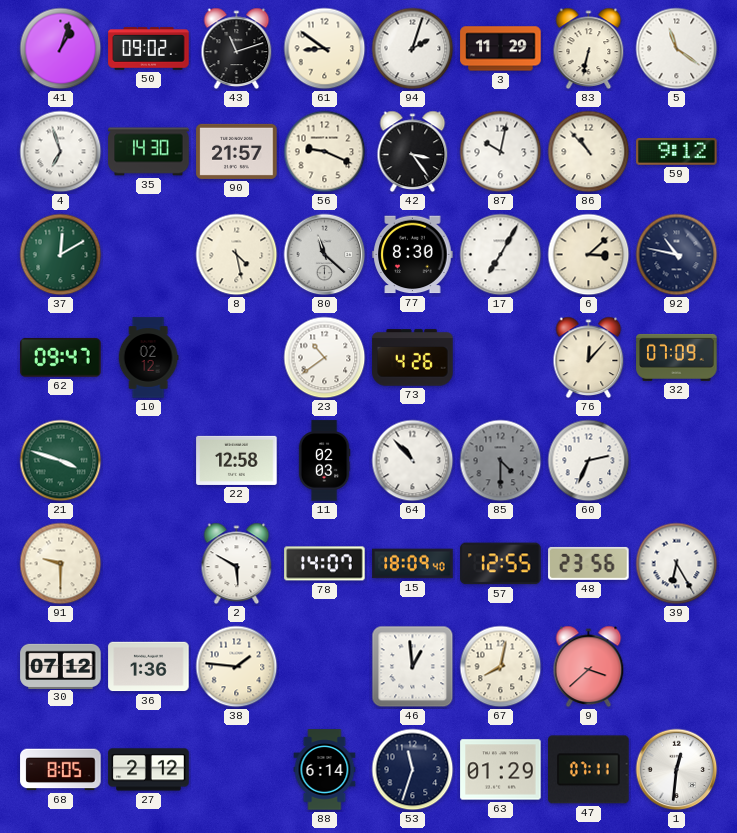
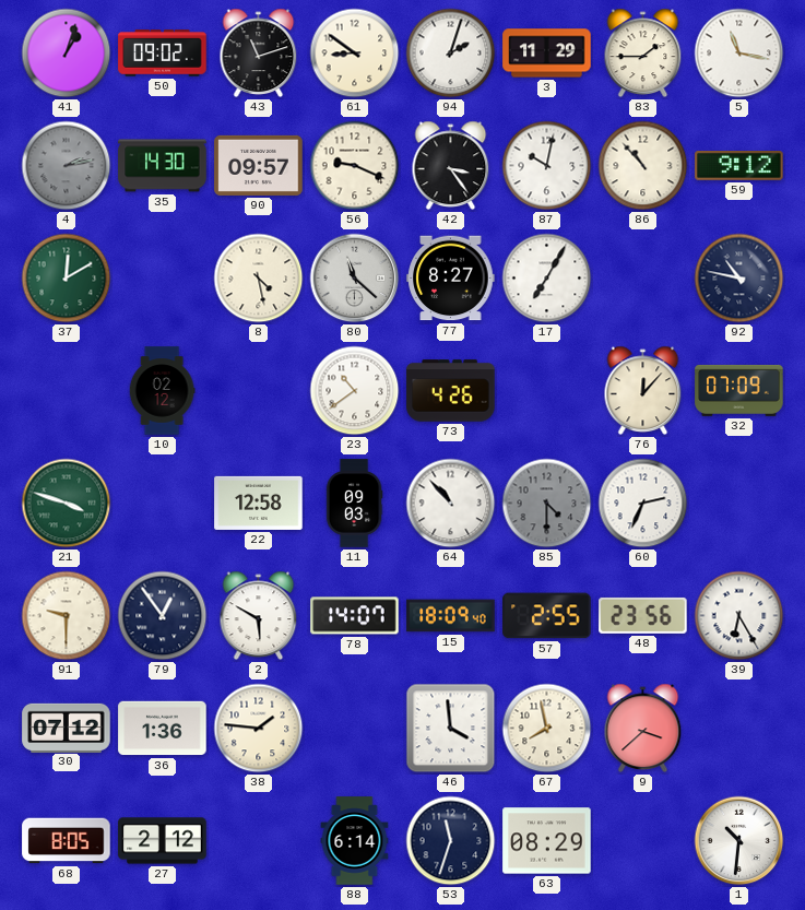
83: 6:32 -> 1:45 (643, 54)
5: 11:21 -> 11:17 (739, 54)
4: 6:57 -> 2:13 (67, 166)
4 dial: white -> grey (67, 166)
90: 21:57 -> 09:57 (259, 165)
77: 8:30 -> 8:27 (451, 279)
6: 3:08 -> none (589, 255)
62: 09:47 -> none (61, 358)
11: 02:03 -> 09:03 (354, 504)
79: none -> 12:54 (163, 616)
57: 12:55 -> 2:55 (547, 616)
46: 12:59 -> 3:59 (451, 729)
67: 8:02 -> 7:58 (547, 729)
63: 01:29 -> 08:29 (547, 841)
47: 07:11 -> none (589, 770)
1: 12:31 -> 10:31 (739, 841)
